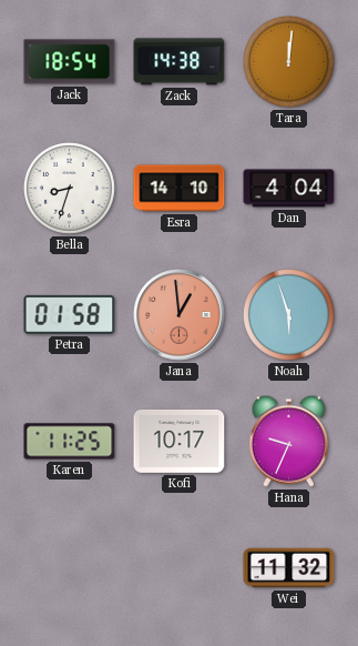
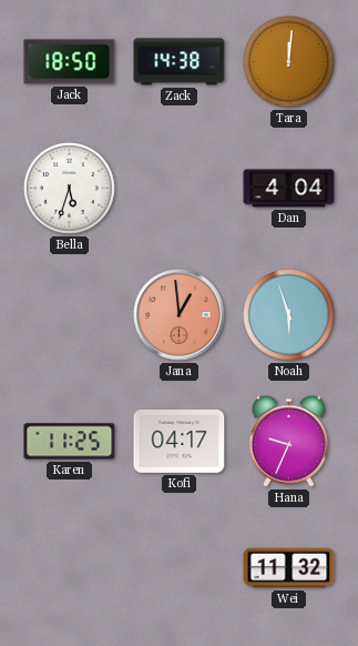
Jack: 18:54 -> 18:50 (70, 62)
Bella: 8:33 -> 5:33 (70, 189)
Esra: 14:10 -> none (180, 189)
Petra: 01:58 -> none (70, 314)
Kofi: 10:17 -> 04:17 (180, 441)
